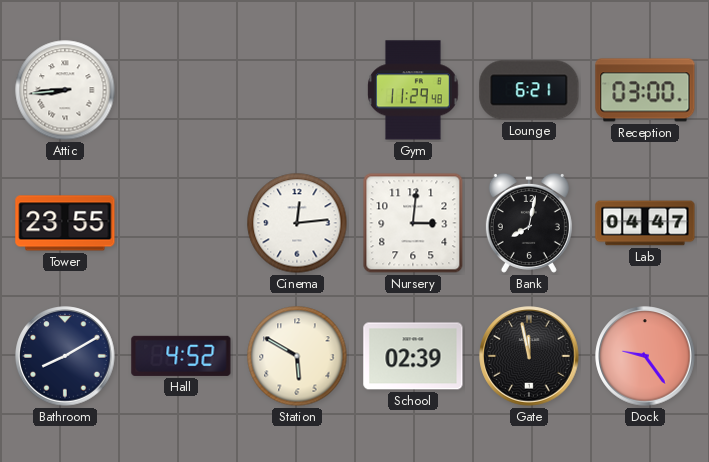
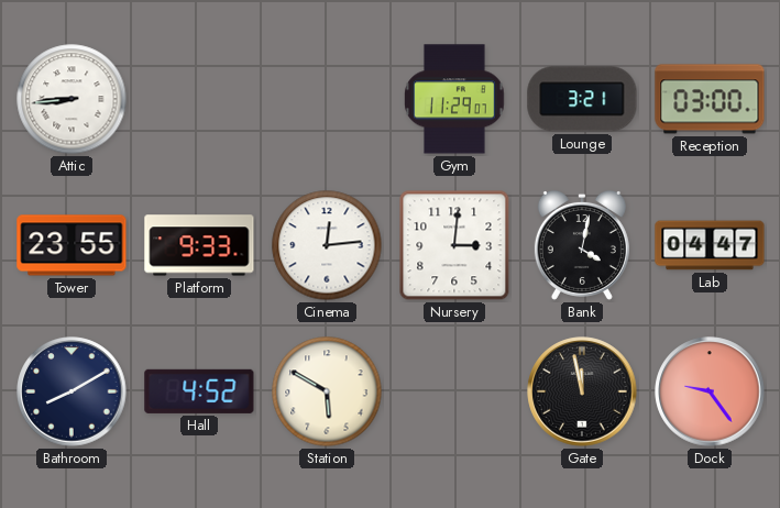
Gym: 11:29:48 -> 11:29:07 (454, 99)
Lounge: 6:21 -> 3:21 (582, 99)
Platform: none -> 9:33 (199, 245)
Bank: 8:02 -> 4:02 (582, 245)
School: 02:39 -> none (413, 356)
